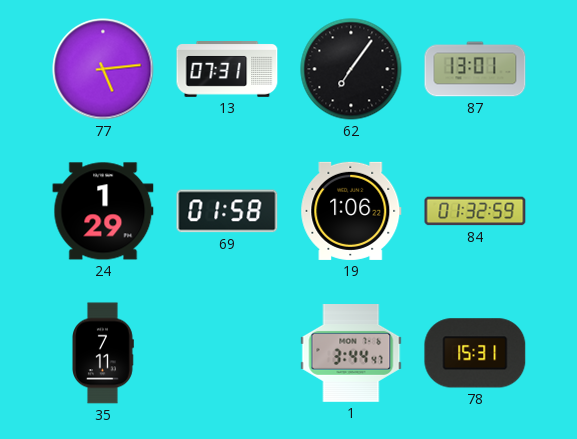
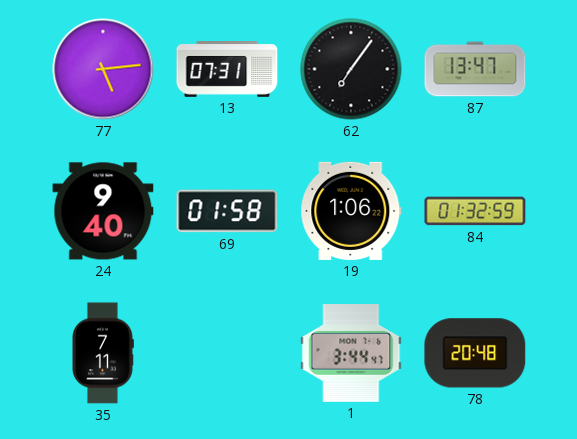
87: 13:01 -> 13:47 (475, 69)
24: 1:29 -> 9:40 (103, 211)
78: 15:31 -> 20:48 (475, 353)
